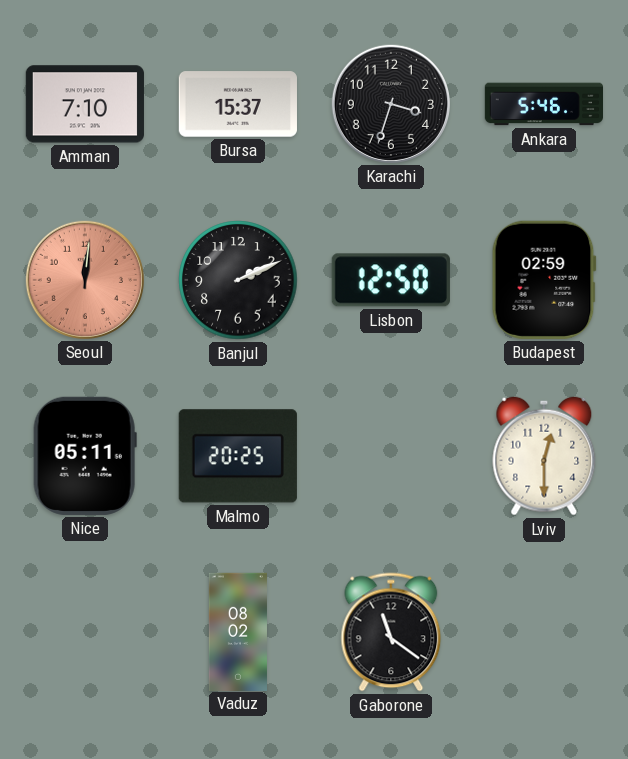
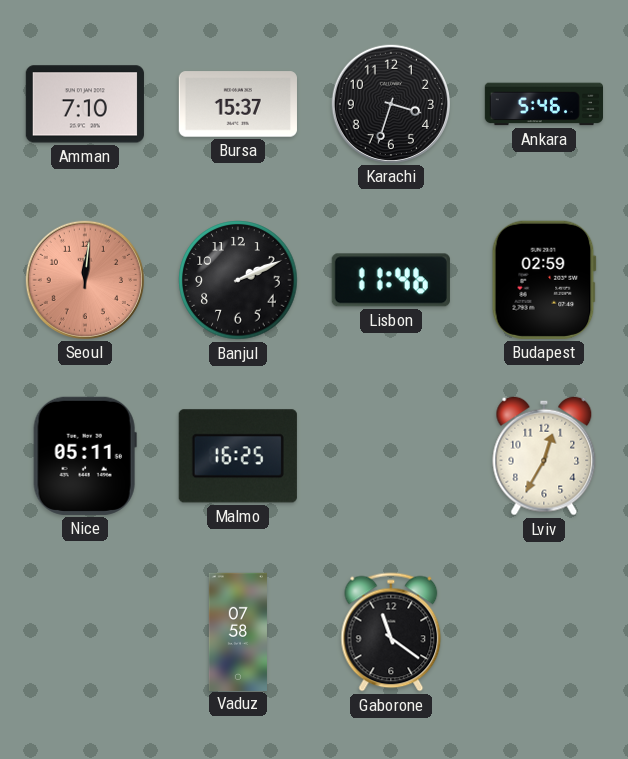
Lisbon: 12:50 -> 11:46 (391, 280)
Malmo: 20:25 -> 16:25 (238, 456)
Lviv: 12:30 -> 12:35 (544, 456)
Vaduz: 08:02 -> 07:58 (238, 631)
